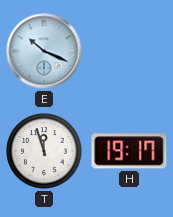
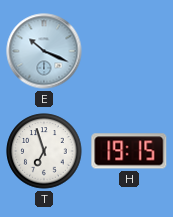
T: 11:57 -> 6:57 (44, 151)
H: 19:17 -> 19:15 (129, 151)
